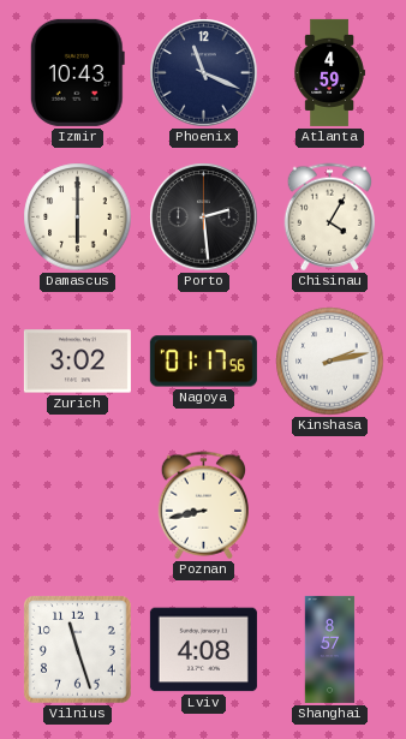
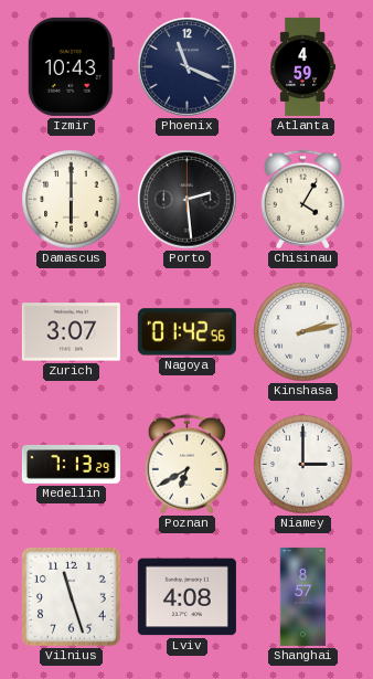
Zurich: 3:02 -> 3:07 (71, 332)
Nagoya: 01:17 -> 01:42 (186, 332)
Medellin: none -> 7:13 (71, 465)
Poznan: 8:43 -> 6:40 (188, 465)
Niamey: none -> 3:00 (303, 465)
